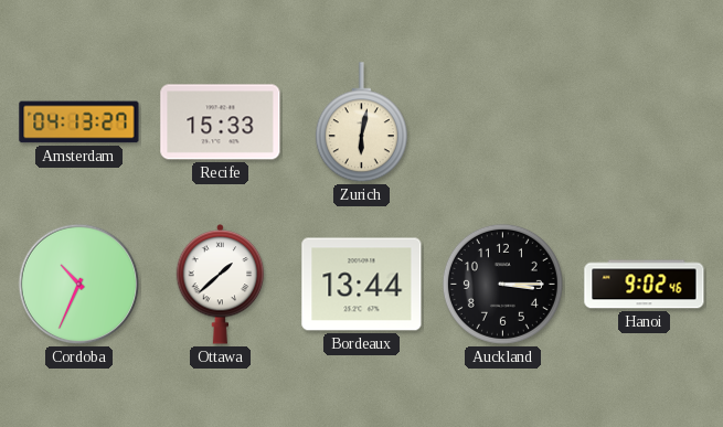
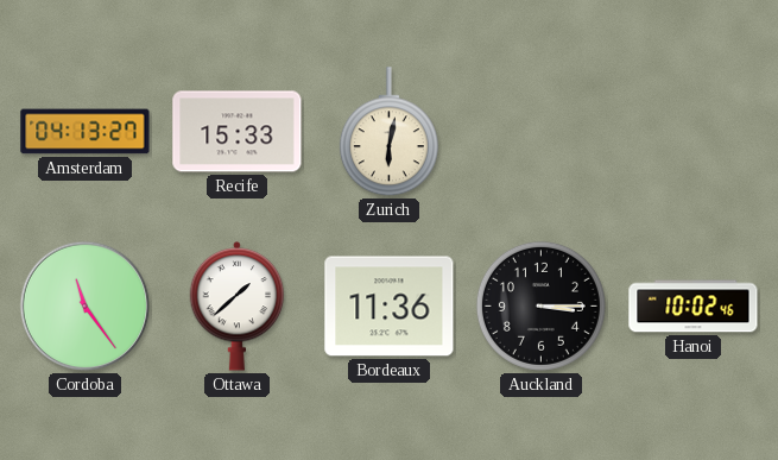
Cordoba: 10:34 -> 11:24 (86, 307)
Bordeaux: 13:44 -> 11:36 (390, 307)
Hanoi: 9:02 -> 10:02 (694, 307)
